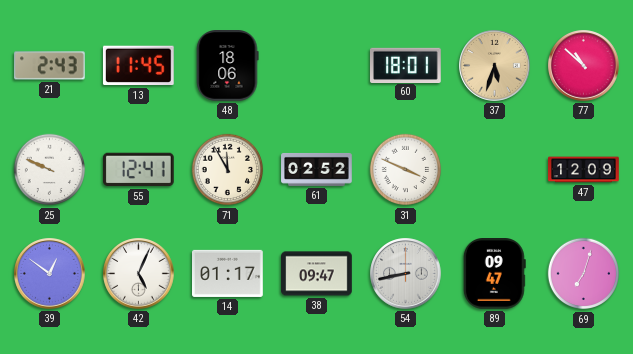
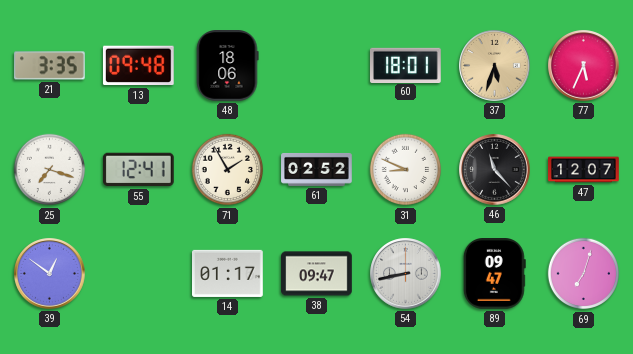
21: 2:43 -> 3:35 (50, 66)
13: 11:45 -> 09:48 (138, 66)
77: 10:52 -> 5:34 (584, 66)
25: 9:49 -> 7:18 (50, 170)
71: 11:55 -> 1:55 (228, 170)
31: 3:49 -> 8:49 (406, 170)
46: none -> 11:23 (495, 170)
47: 12:09 -> 12:07 (584, 170)
42: 5:04 -> none (139, 274)
